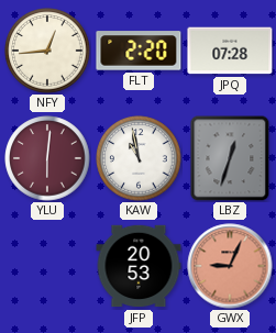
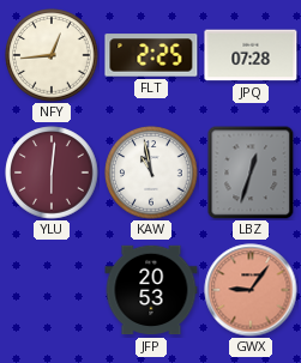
FLT: 2:20 -> 2:25 (151, 55)
GWX: 9:04 -> 9:06 (251, 290)
